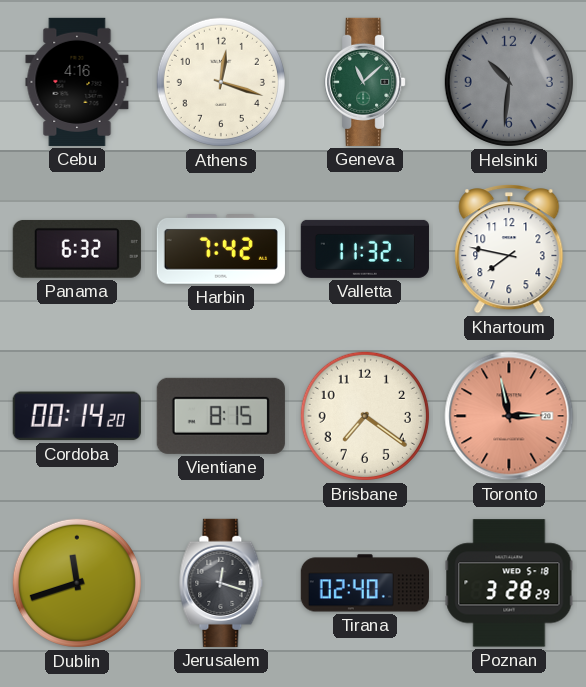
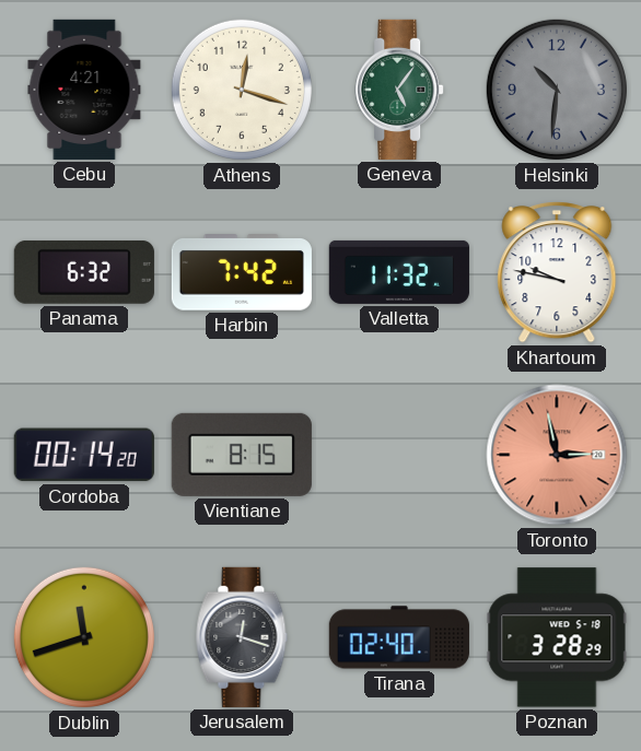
Cebu: 4:16 -> 4:21 (84, 90)
Geneva: 11:08 -> 5:06 (399, 90)
Khartoum: 7:47 -> 9:47 (557, 272)
Brisbane: 7:21 -> none (365, 416)
